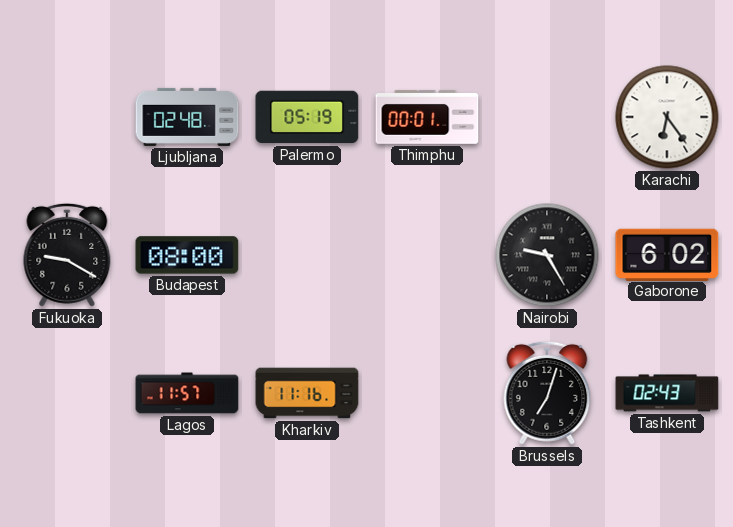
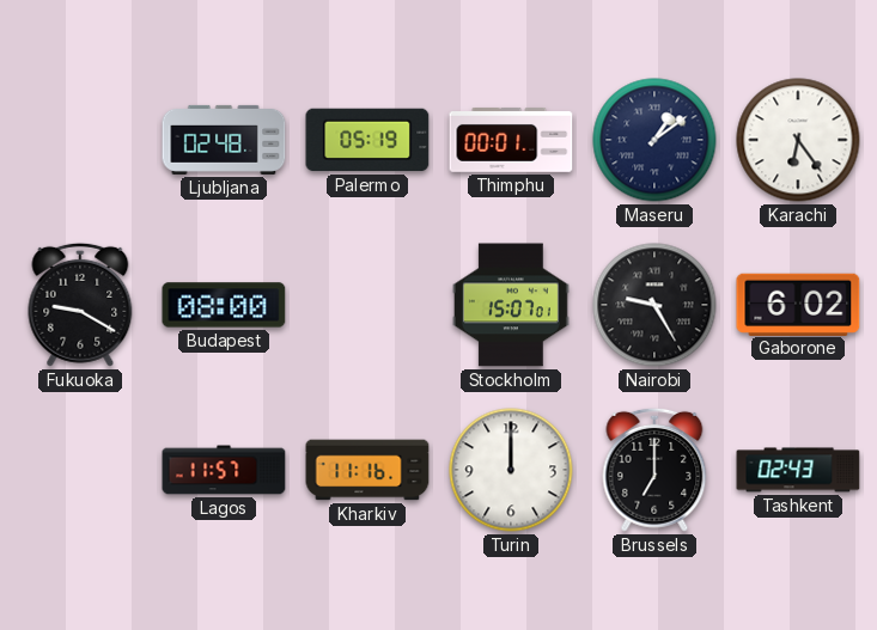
Maseru: none -> 1:09 (654, 140)
Stockholm: none -> 15:07 (511, 305)
Turin: none -> 12:00 (511, 470)
Brussels: 7:03 -> 7:00 (654, 470)
